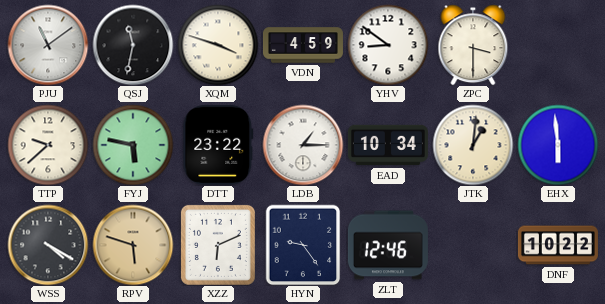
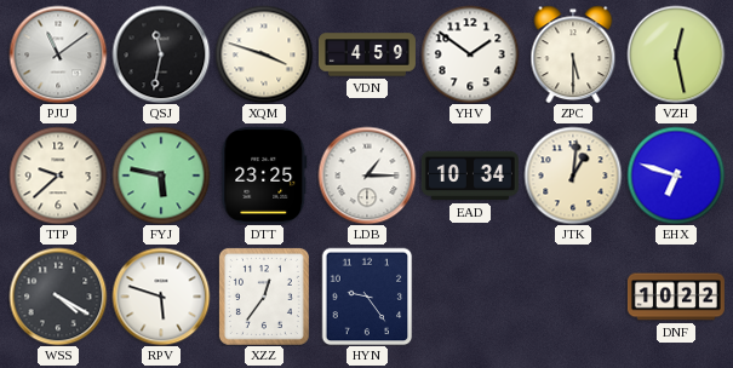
YHV: 8:51 -> 1:51 (470, 54)
ZPC: 3:30 -> 5:30 (573, 54)
VZH: none -> 12:28 (676, 54)
DTT: 23:22 -> 23:25 (264, 176)
EHX: 5:59 -> 6:48 (676, 176)
RPV dial: champagne -> white (161, 297)
XZZ: 6:11 -> 12:36 (264, 297)
ZLT: 12:46 -> none (388, 245)
